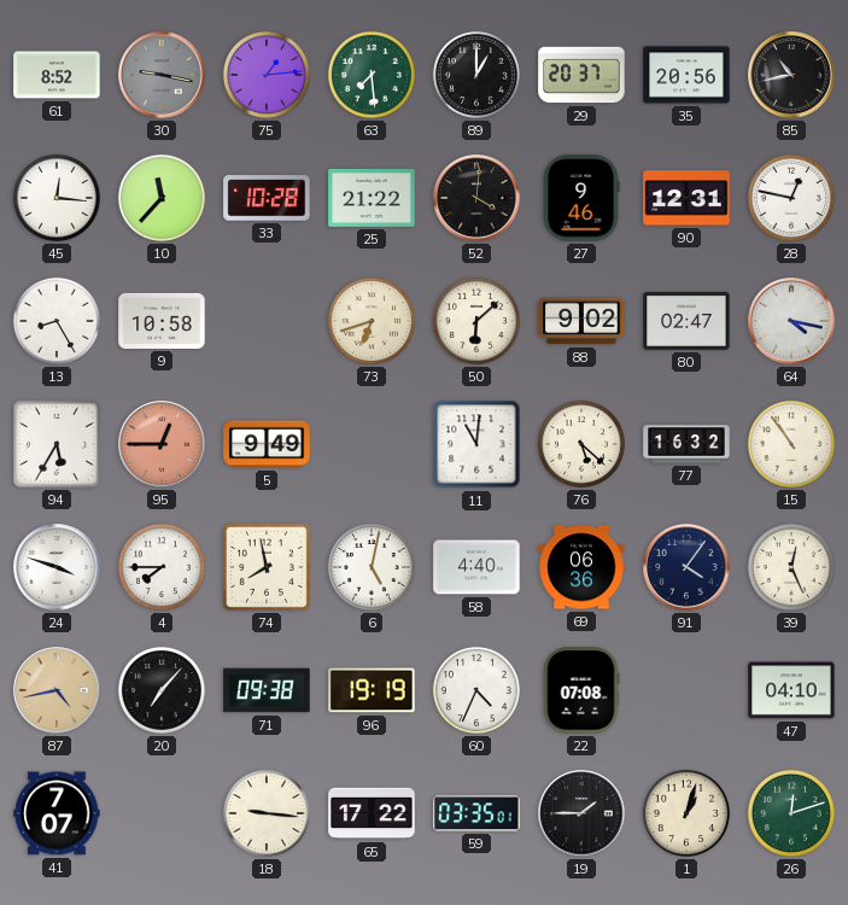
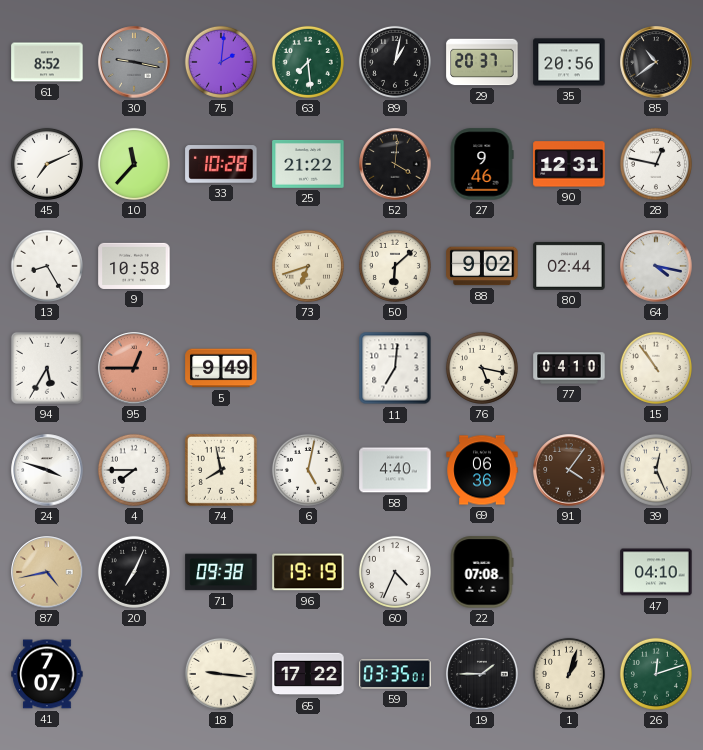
75: 1:14 -> 2:01 (221, 62)
89: 1:00 -> 1:02 (395, 62)
85: 10:43 -> 10:39 (656, 62)
45: 12:16 -> 7:11 (47, 164)
80: 02:47 -> 02:44 (569, 266)
11: 11:01 -> 7:01 (395, 368)
76: 5:22 -> 5:17 (482, 368)
77: 16:32 -> 04:10 (569, 368)
91 dial: navy -> brown (569, 470)
20: 7:07 -> 7:04 (134, 572)
